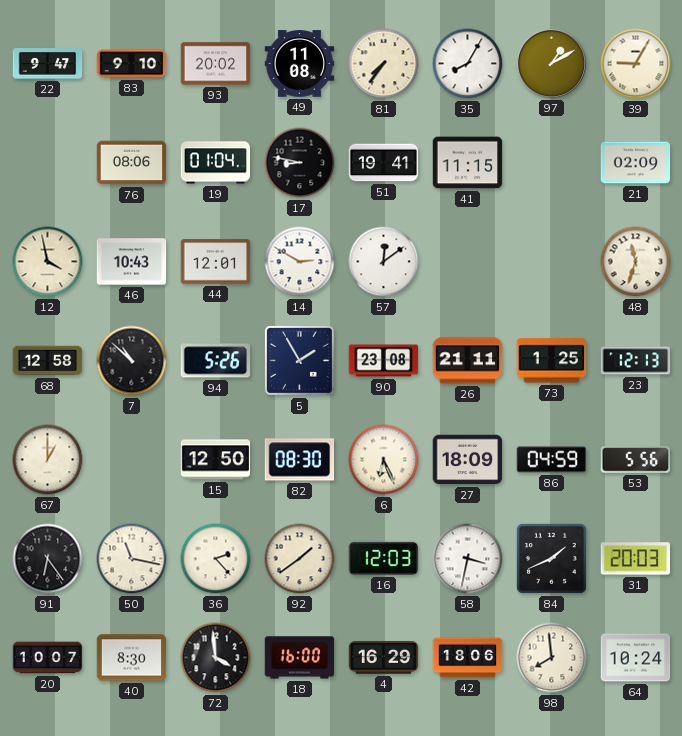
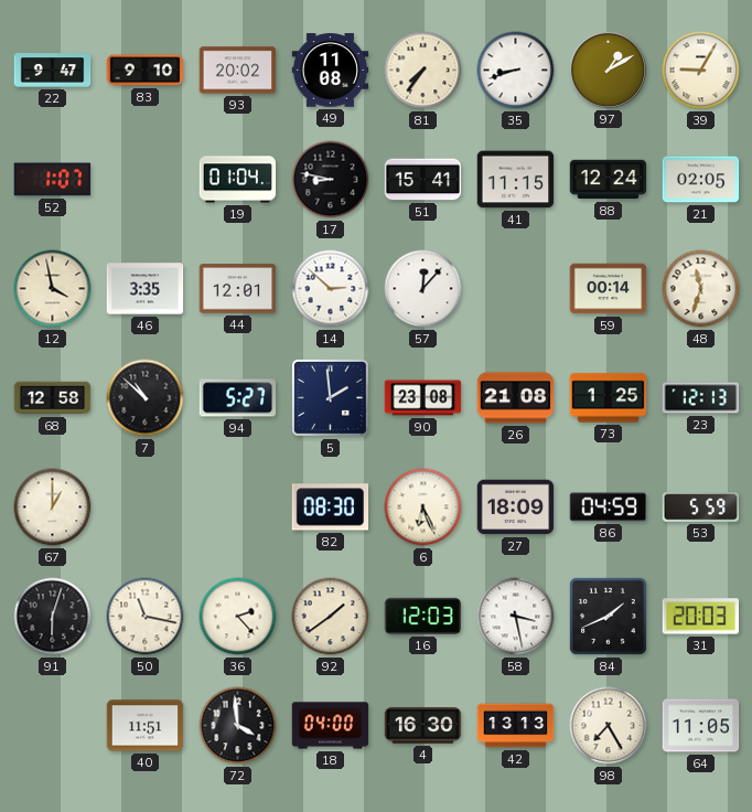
35: 8:05 -> 8:42 (516, 71)
52: none -> 1:07 (53, 180)
76: 08:06 -> none (132, 163)
51: 19:41 -> 15:41 (423, 180)
88: none -> 12:24 (609, 180)
21: 02:09 -> 02:05 (701, 180)
46: 10:43 -> 3:35 (146, 289)
14: 2:50 -> 2:52 (331, 289)
57: 12:09 -> 12:07 (423, 289)
59: none -> 00:14 (609, 289)
94: 5:26 -> 5:27 (238, 398)
5: 1:55 -> 1:59 (330, 397)
26: 21:11 -> 21:08 (516, 398)
15: 12:50 -> none (216, 460)
53: 5:56 -> 5:59 (701, 507)
91: 6:24 -> 6:03 (53, 617)
58: 3:32 -> 3:28 (516, 617)
20: 10:07 -> none (48, 658)
40: 8:30 -> 11:51 (146, 726)
18: 16:00 -> 04:00 (331, 726)
4: 16:29 -> 16:30 (423, 726)
42: 18:06 -> 13:13 (516, 726)
98: 7:59 -> 7:25 (609, 726)
64: 10:24 -> 11:05 (701, 726)
